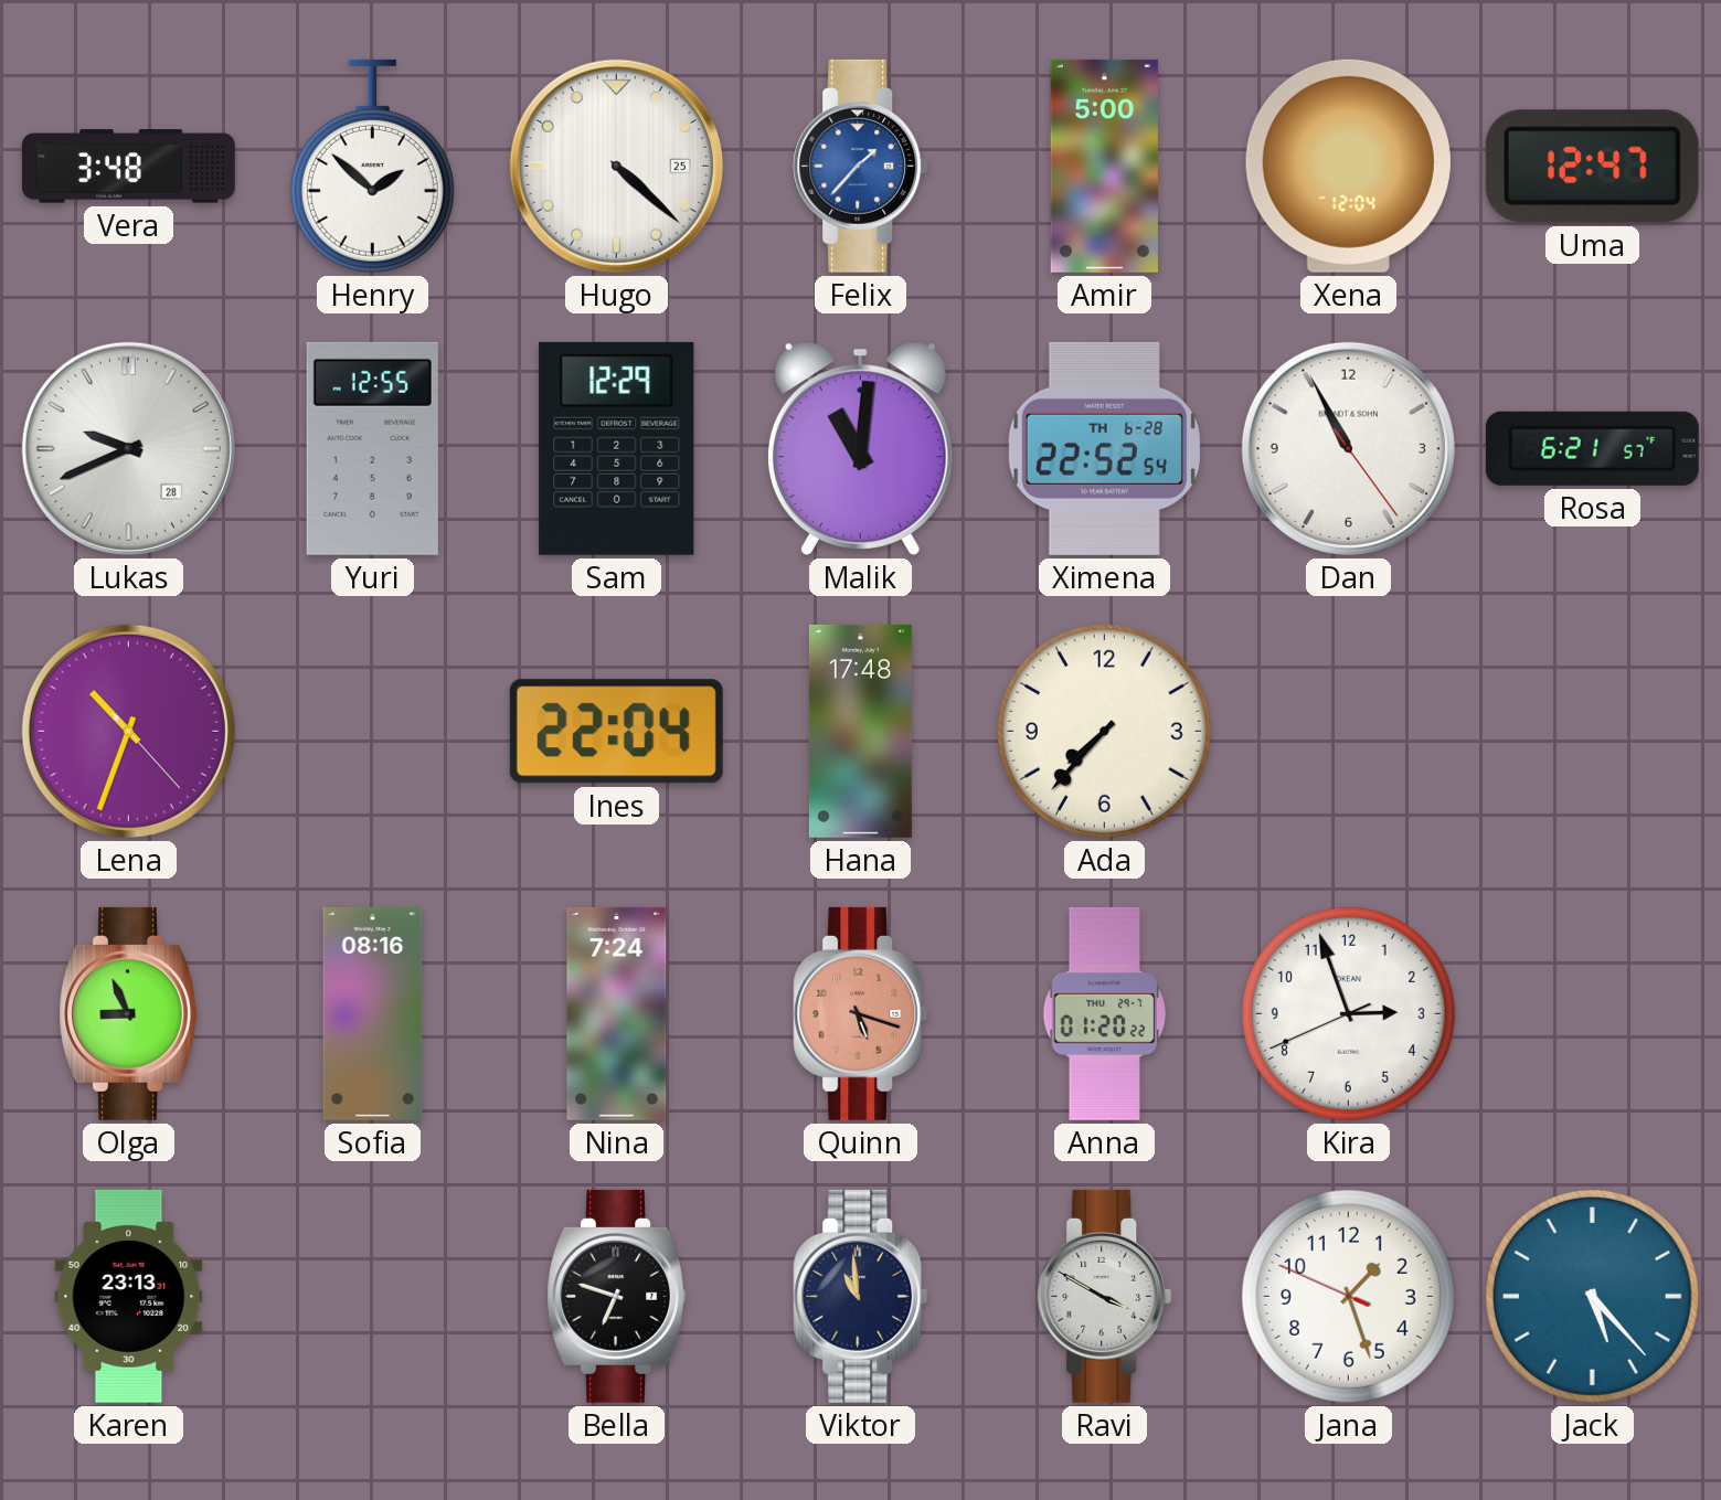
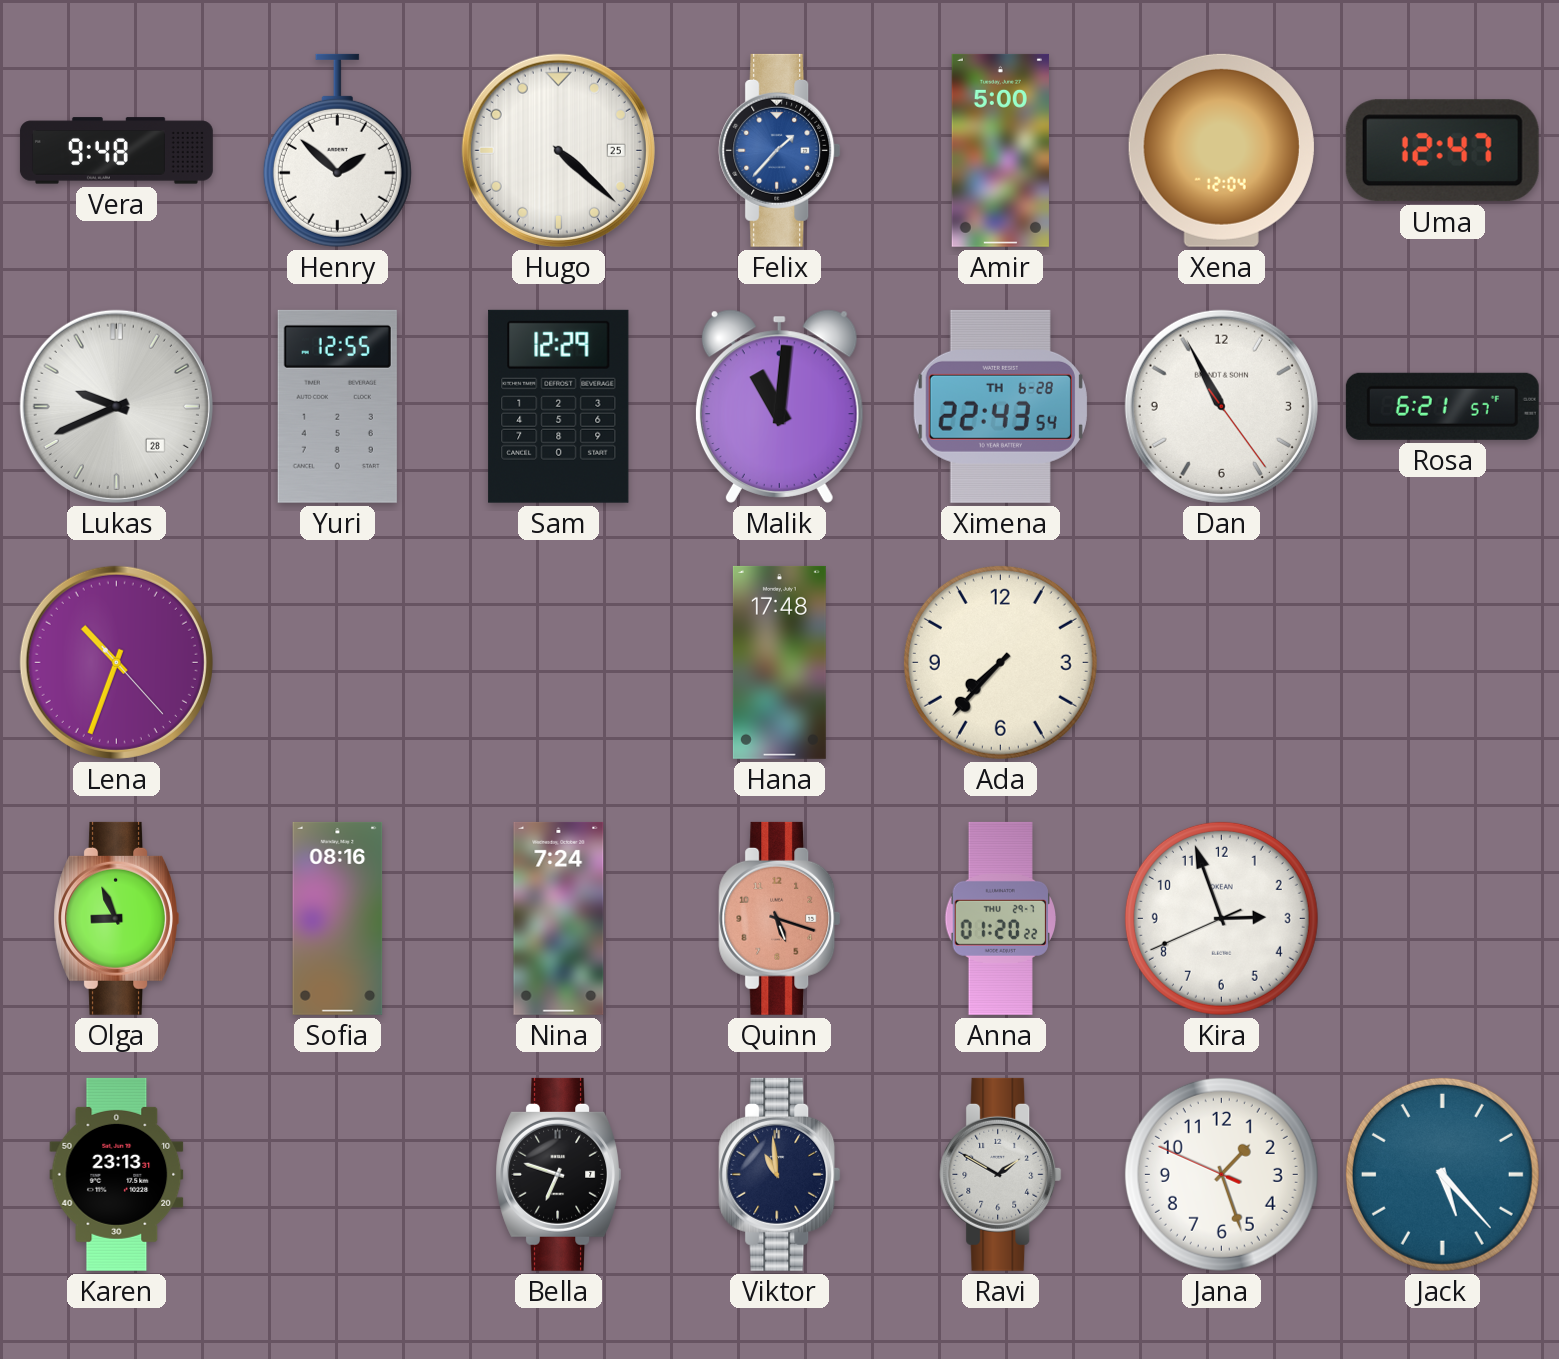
Vera: 3:48 -> 9:48 (116, 151)
Ximena: 22:52 -> 22:43 (1000, 406)
Ines: 22:04 -> none (616, 732)
Ravi: 3:50 -> 1:50 (1001, 1174)
